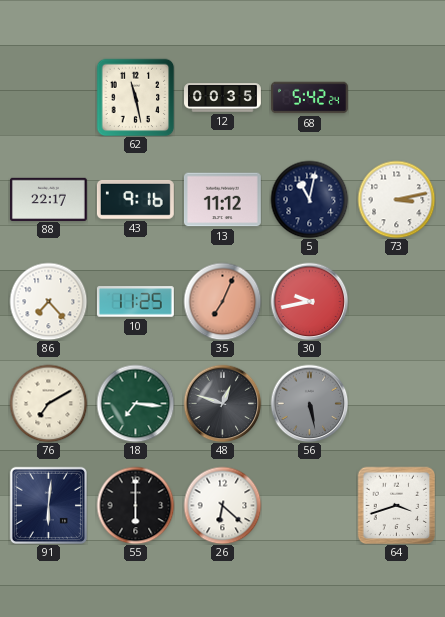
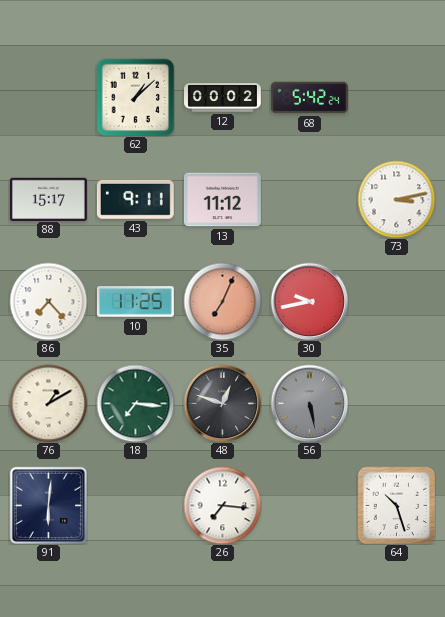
62: 11:28 -> 1:08 (135, 97)
12: 00:35 -> 00:02 (223, 98)
88: 22:17 -> 15:17 (48, 199)
43: 9:16 -> 9:11 (135, 199)
5: 11:02 -> none (309, 199)
76: 7:10 -> 1:10 (48, 403)
55: 6:00 -> none (135, 505)
26: 6:22 -> 7:16 (222, 505)
64: 3:42 -> 10:27 (396, 505)
